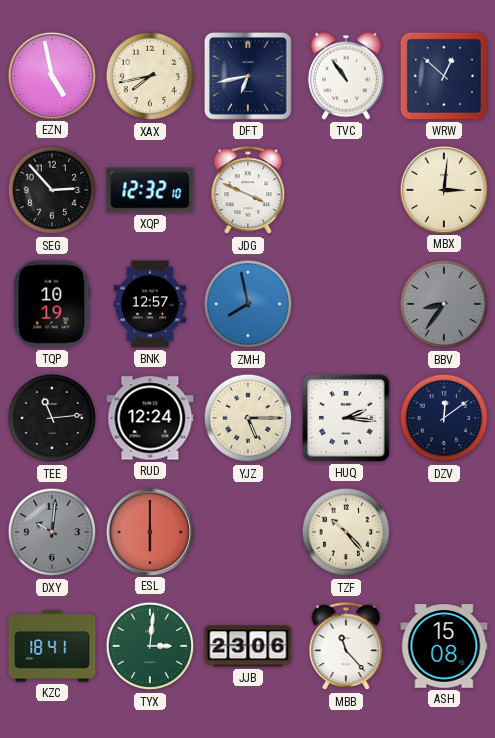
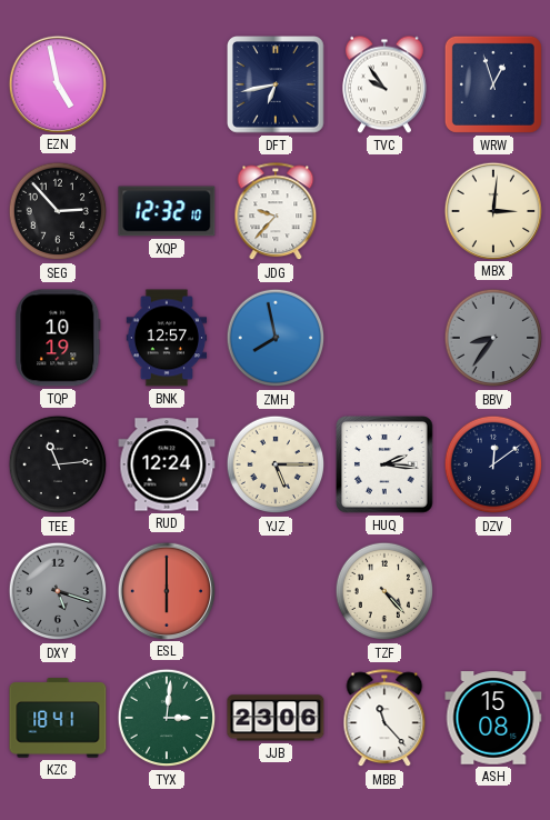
XAX: 7:43 -> none (150, 76)
TVC: 10:54 -> 9:54 (384, 84)
WRW: 12:52 -> 12:57 (493, 84)
JDG: 3:49 -> 9:37 (276, 212)
DXY: 10:01 -> 5:18 (58, 591)
TZF: 10:23 -> 4:23 (384, 591)
